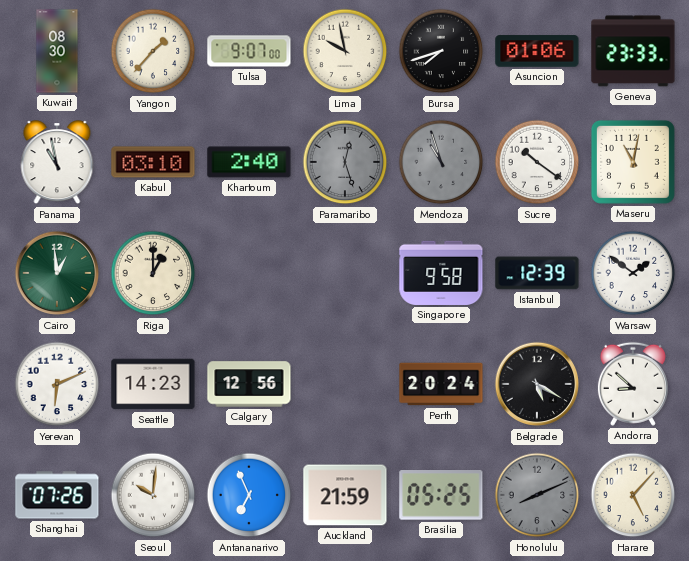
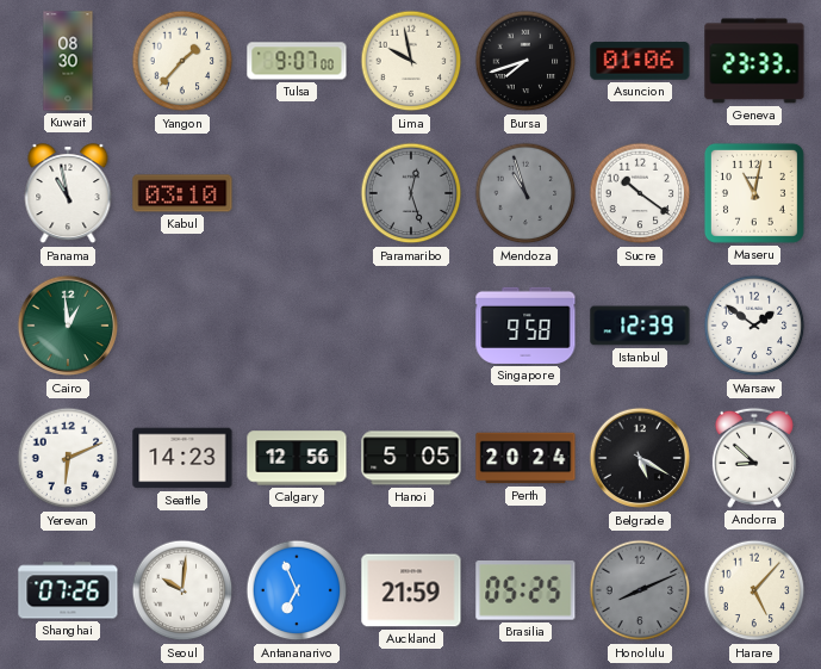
Khartoum: 2:40 -> none (249, 162)
Riga: 1:00 -> none (153, 273)
Hanoi: none -> 5:05 (411, 458)
